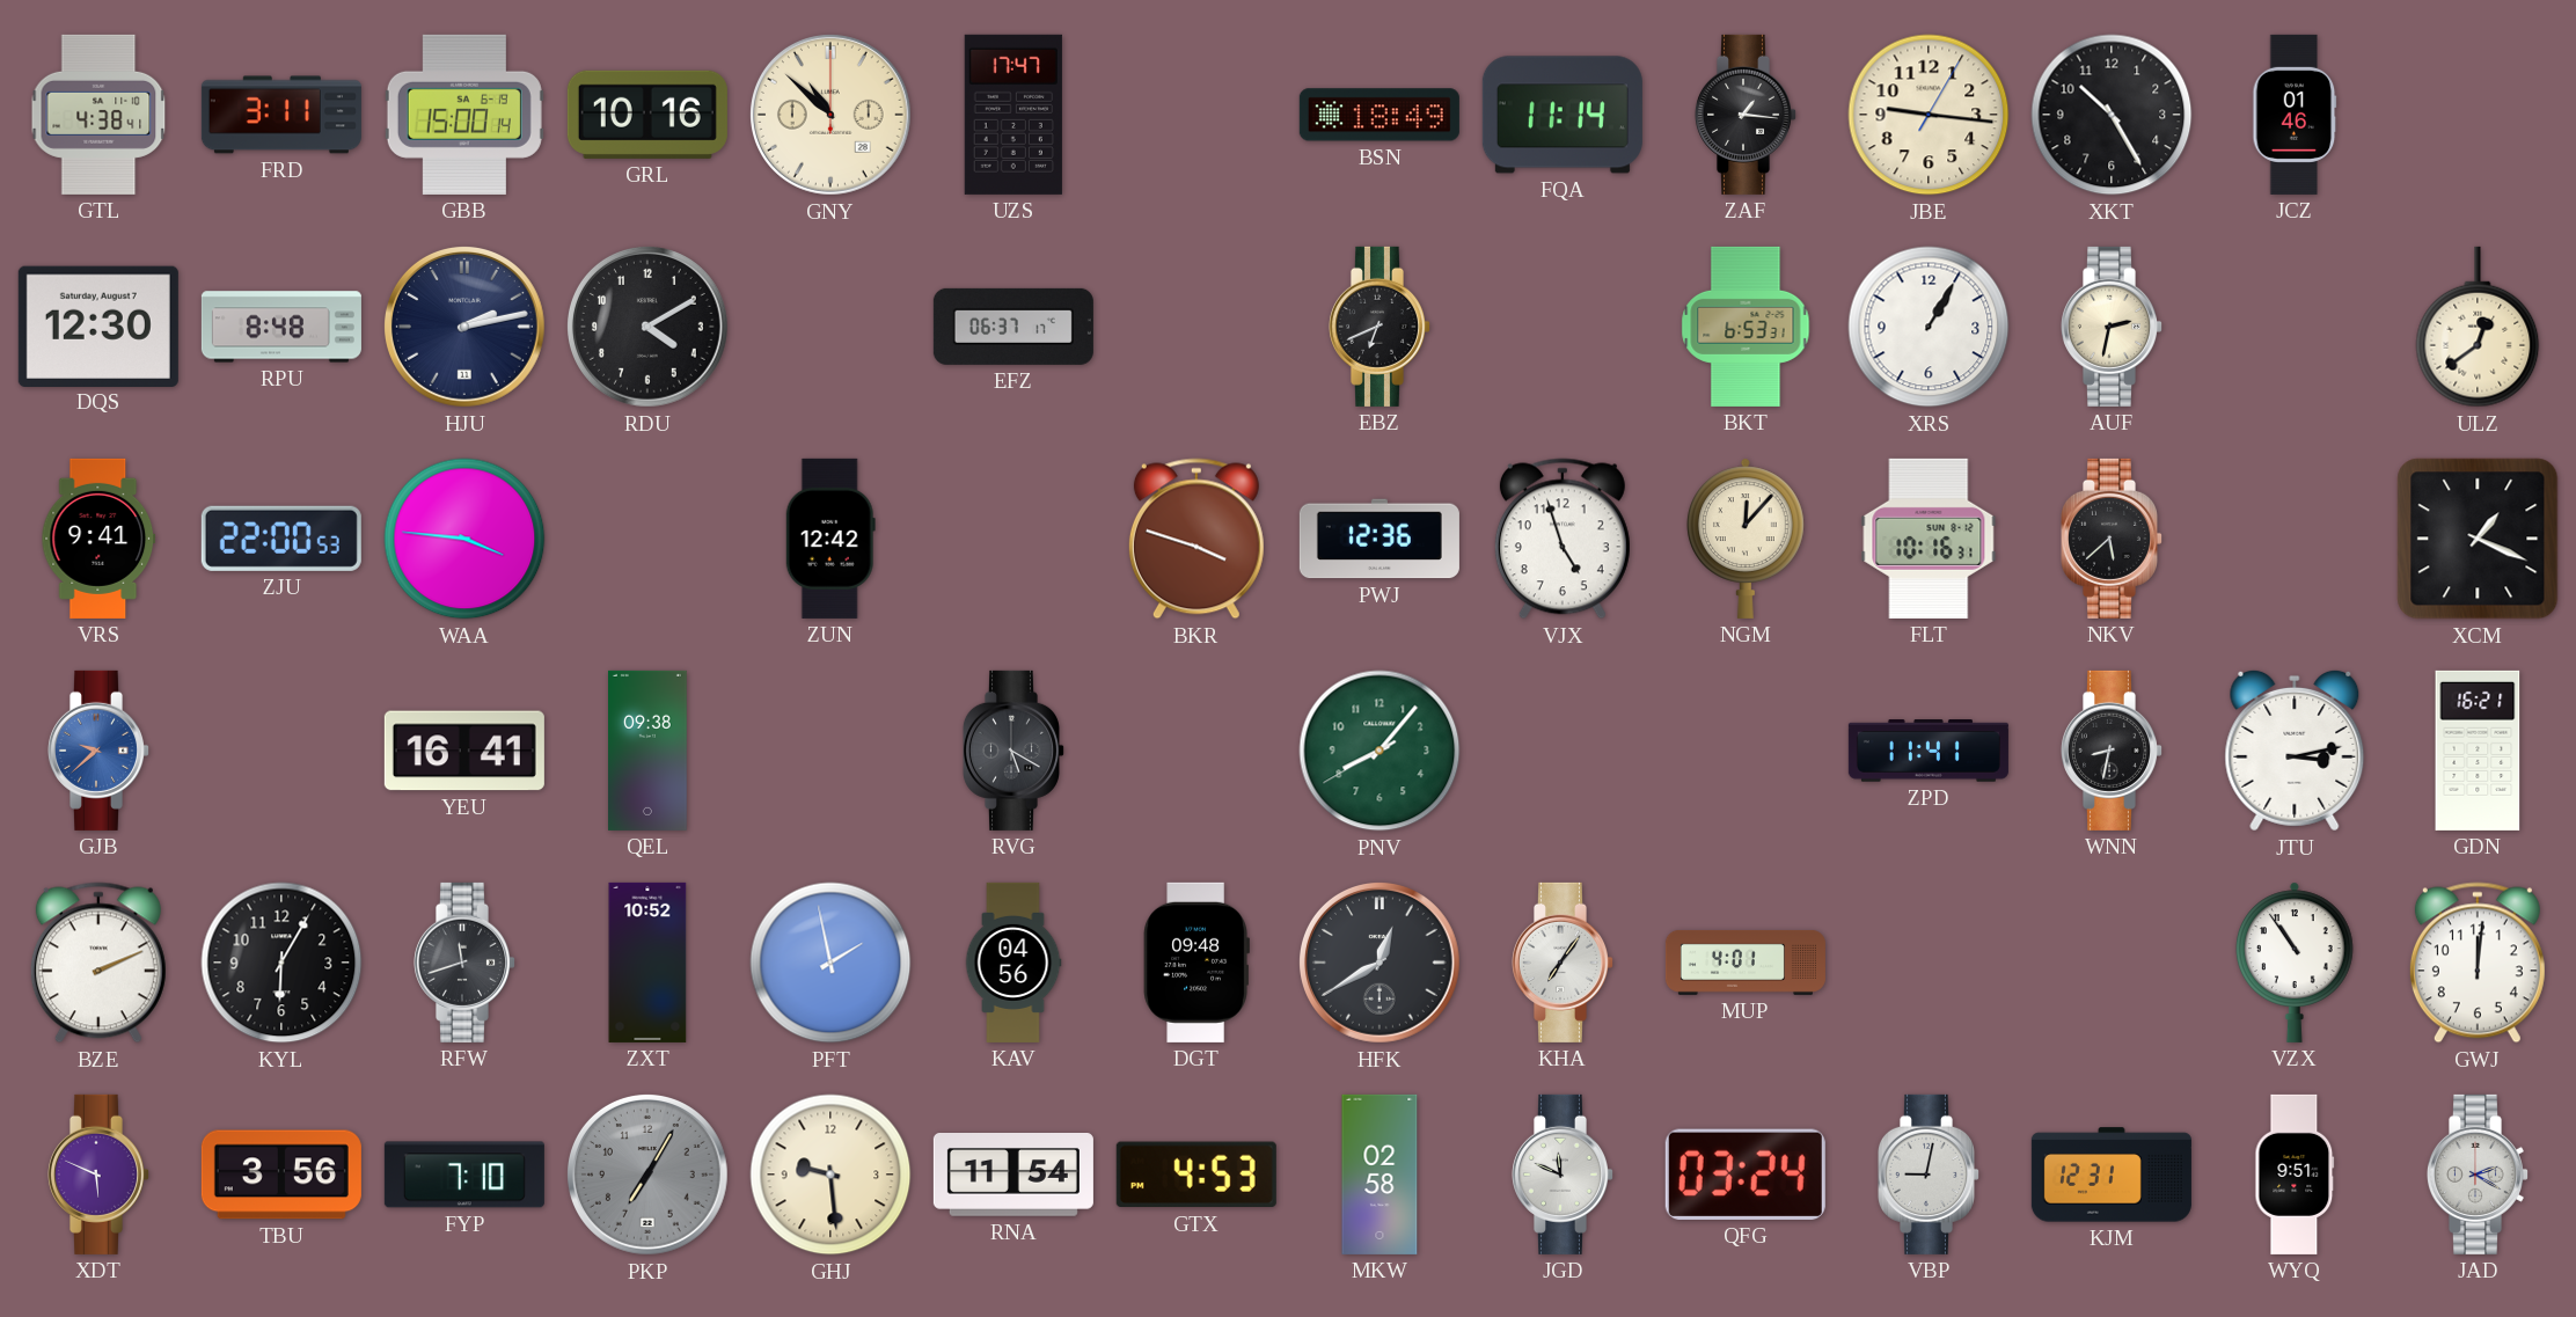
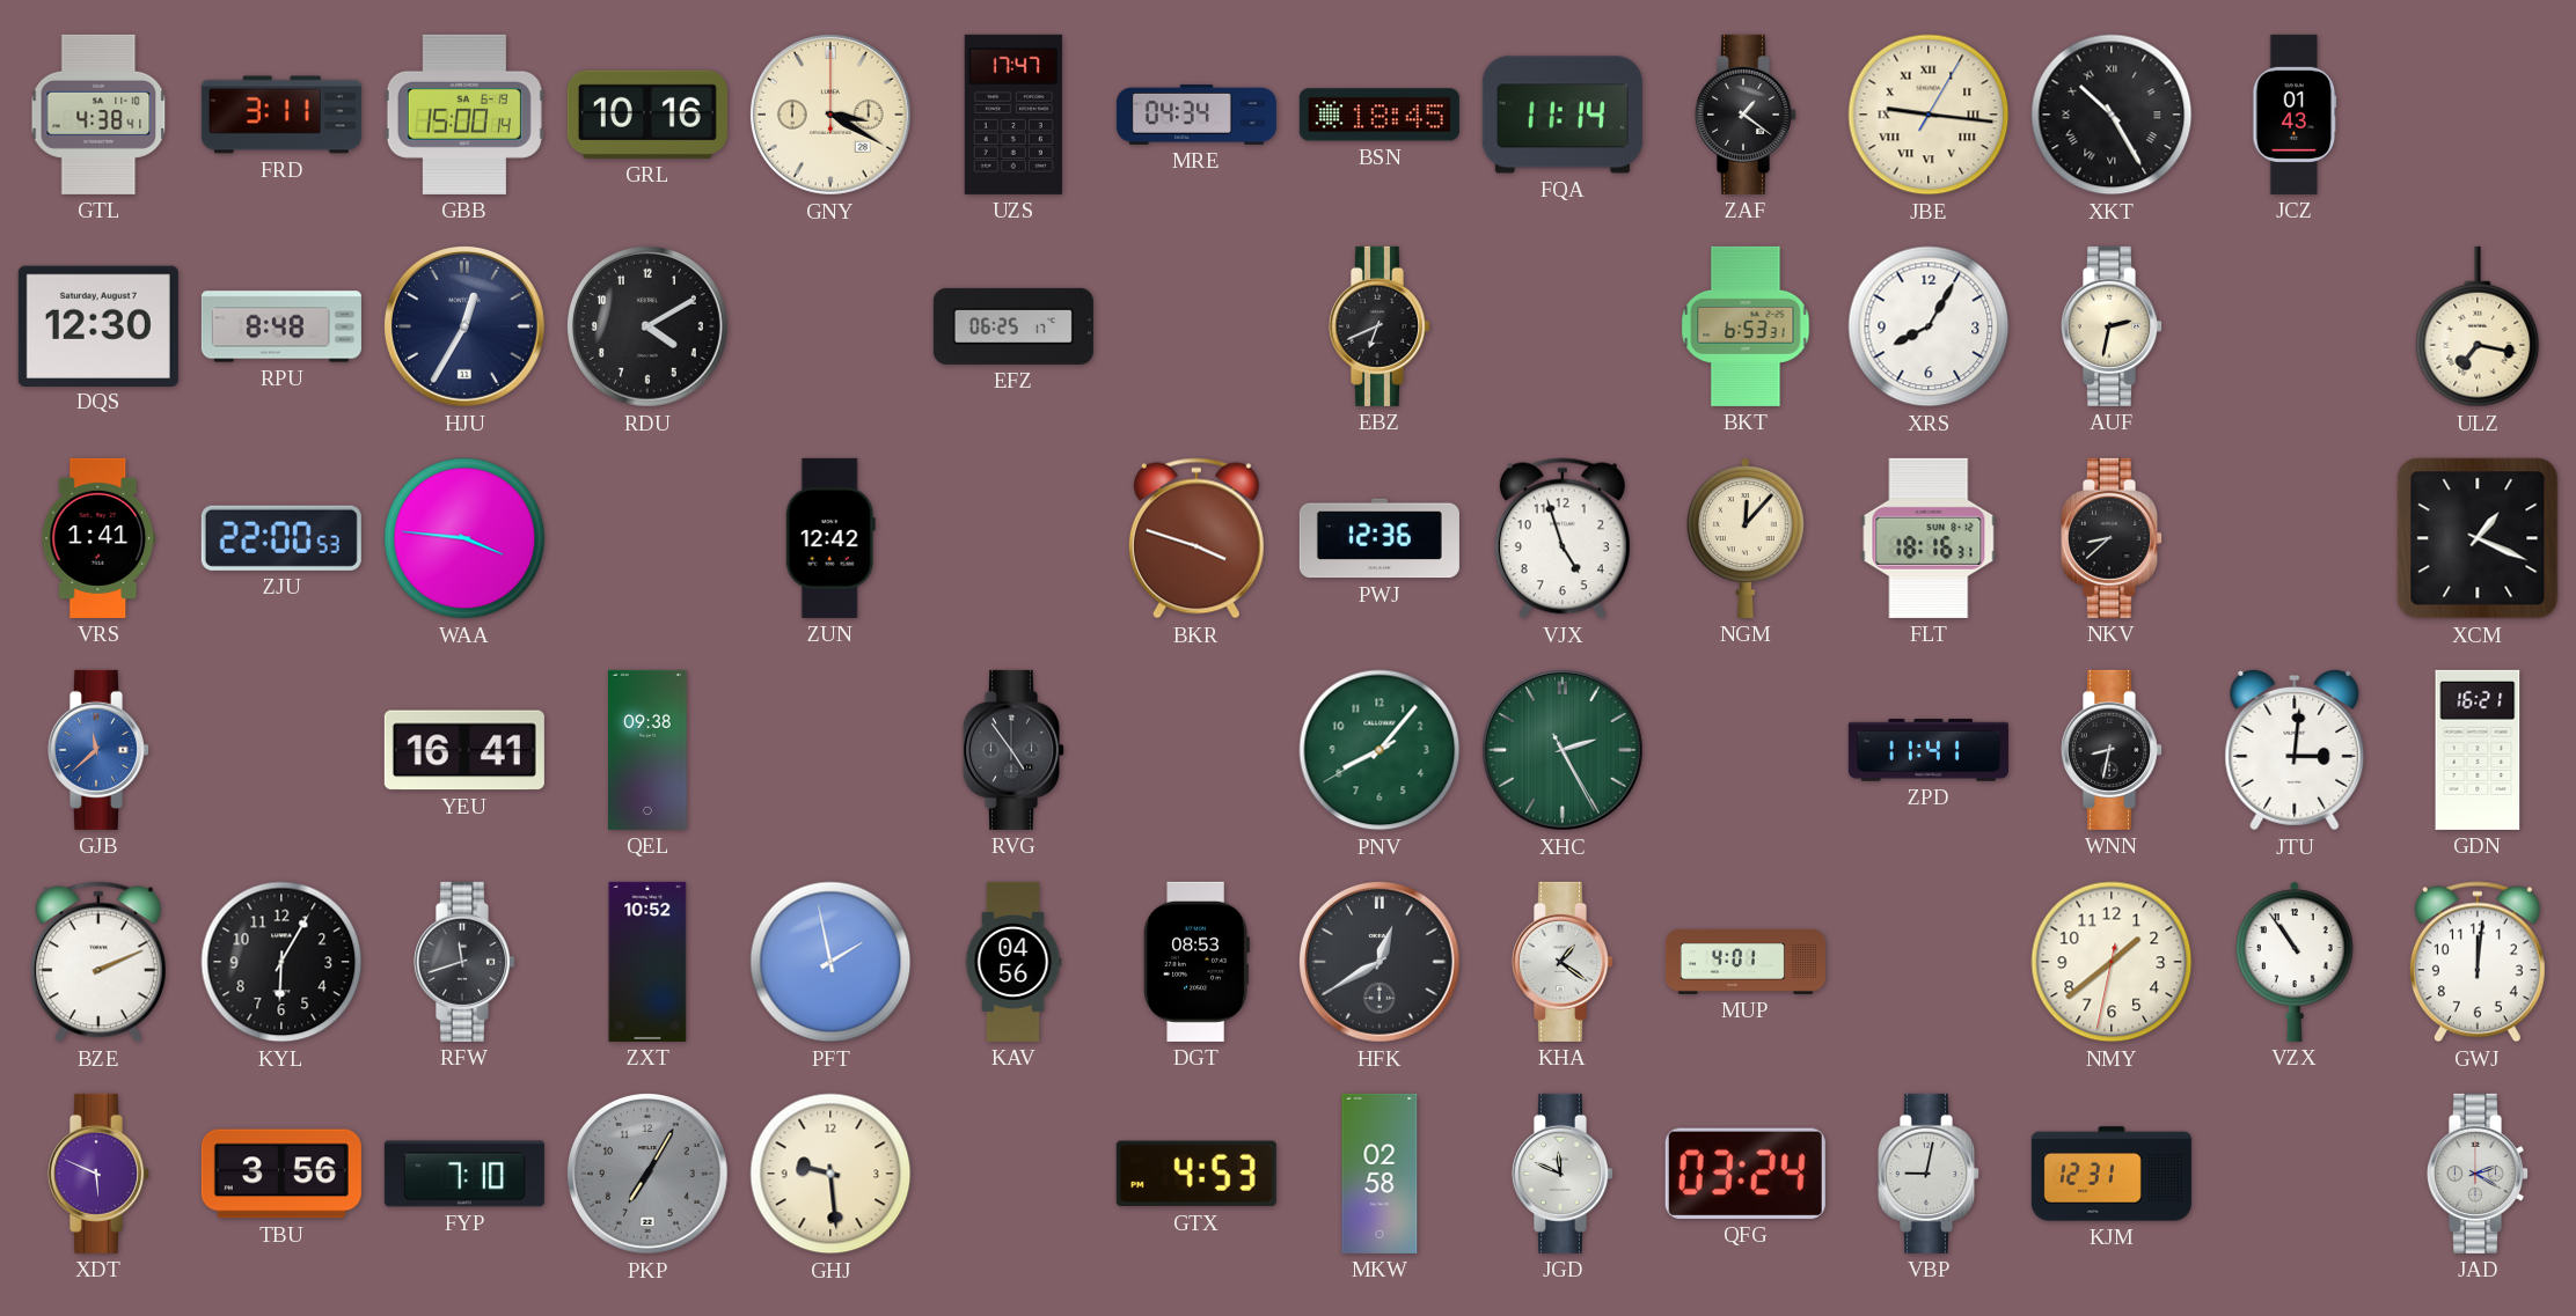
GNY: 10:52 -> 3:20 (830, 115)
MRE: none -> 04:34 (1196, 115)
BSN: 18:49 -> 18:45 (1380, 115)
ZAF: 1:16 -> 1:21 (1744, 115)
JBE numerals: Arabic -> Roman (1929, 115)
XKT numerals: Arabic -> Roman (2112, 115)
JCZ: 01:46 -> 01:43 (2295, 115)
HJU: 2:13 -> 12:35 (464, 326)
EFZ: 06:37 -> 06:25 (1013, 326)
XRS: 1:05 -> 8:05 (1929, 326)
ULZ: 12:39 -> 7:17 (2478, 326)
VRS: 9:41 -> 1:41 (98, 538)
FLT: 10:16 -> 18:16 (1929, 538)
NKV: 5:38 -> 8:38 (2110, 538)
GJB: 9:38 -> 11:38 (97, 750)
RVG: 5:20 -> 4:54 (1012, 750)
XHC: none -> 2:25 (1563, 750)
JTU: 3:13 -> 3:01 (2295, 750)
DGT: 09:48 -> 08:53 (1196, 962)
KHA: 7:06 -> 1:21 (1561, 962)
NMY: none -> 1:38 (2112, 962)
RNA: 11:54 -> none (1013, 1176)
WYQ: 9:51 -> none (2295, 1175)
